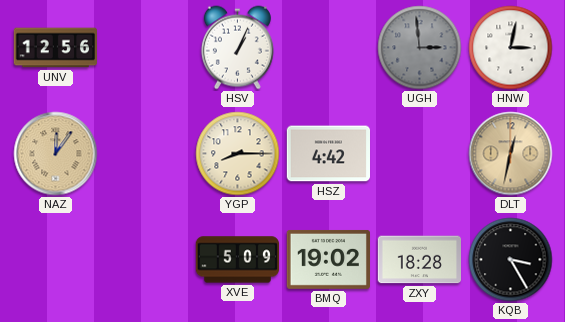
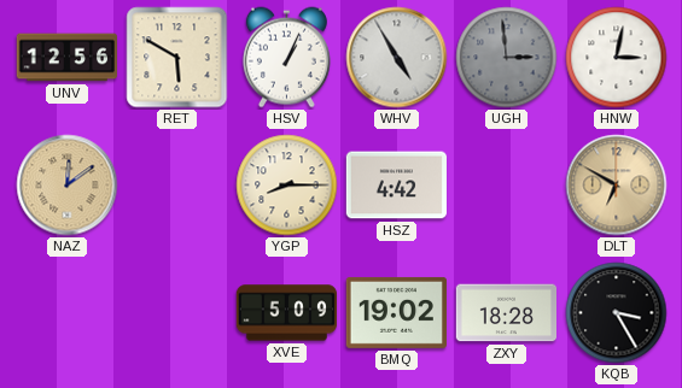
RET: none -> 5:50 (177, 58)
WHV: none -> 4:55 (397, 58)
NAZ: 12:06 -> 12:09 (68, 186)
DLT: 12:32 -> 6:50 (617, 186)
